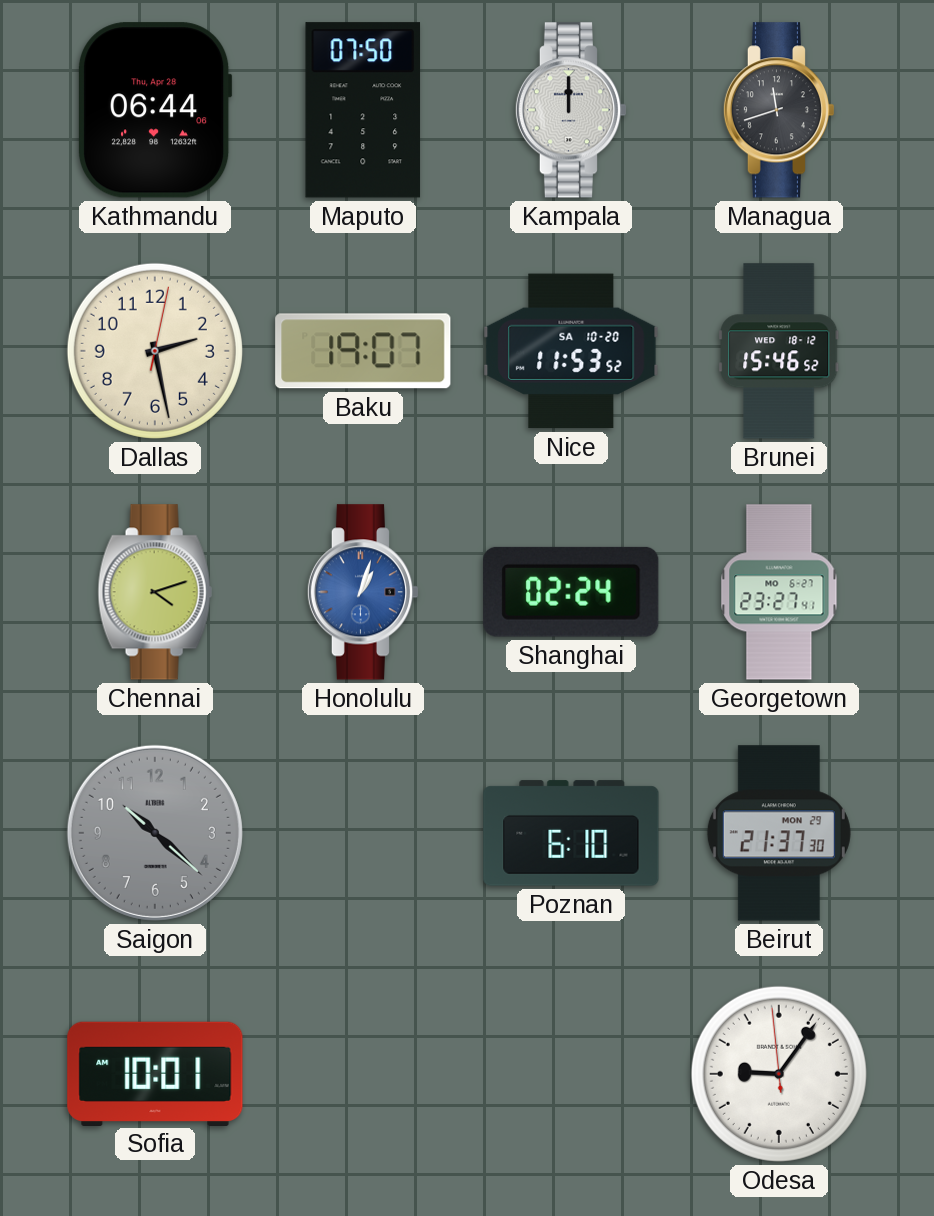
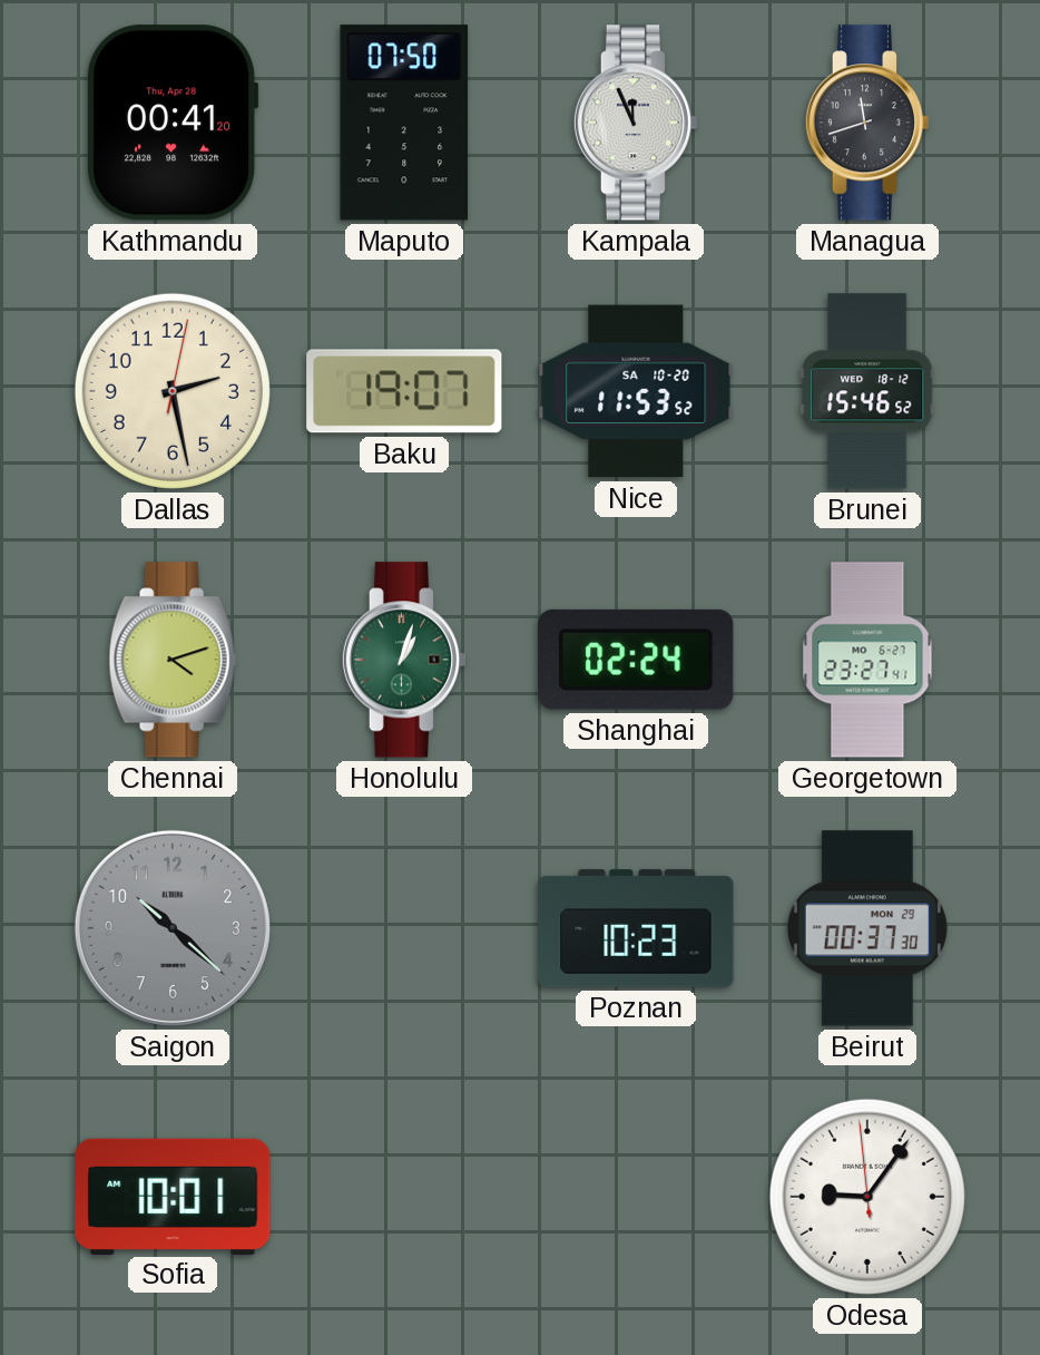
Kathmandu: 06:44 -> 00:41 (173, 123)
Kampala: 12:00 -> 11:56 (636, 123)
Honolulu dial: blue -> green (404, 660)
Poznan: 6:10 -> 10:23 (636, 928)
Beirut: 21:37 -> 00:37 (867, 928)
